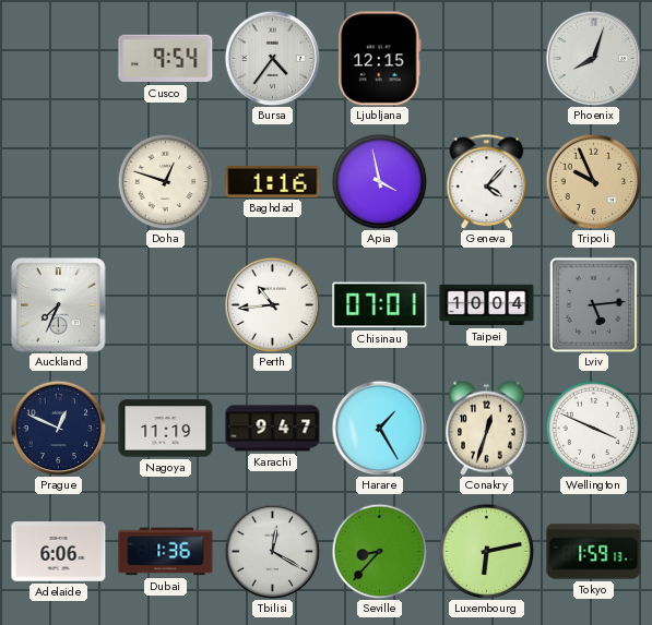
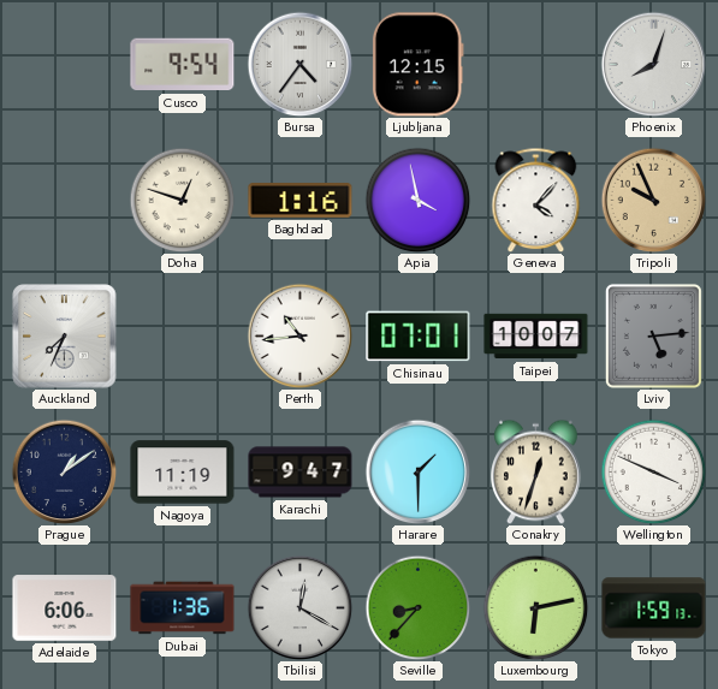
Taipei: 10:04 -> 10:07 (536, 337)
Prague: 12:49 -> 1:09 (64, 471)
Harare: 1:25 -> 1:30 (417, 471)
